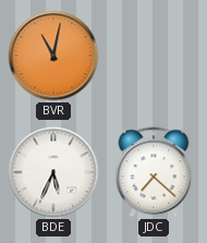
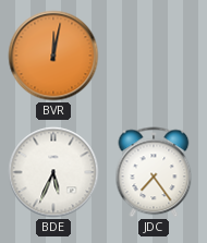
BVR: 11:02 -> 12:02 (53, 56)
JDC: 7:22 -> 7:24 (154, 172)
